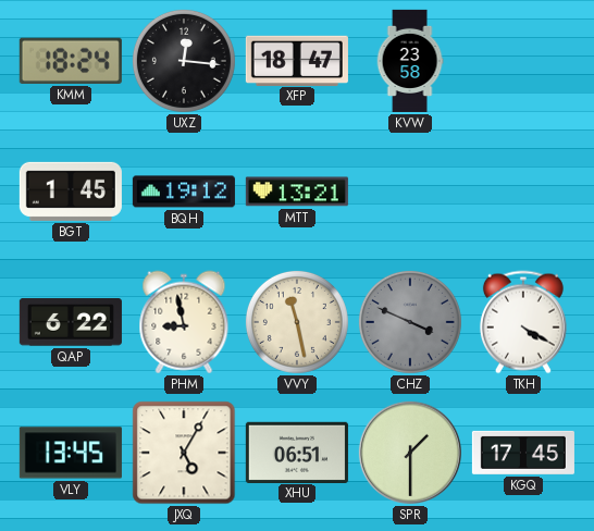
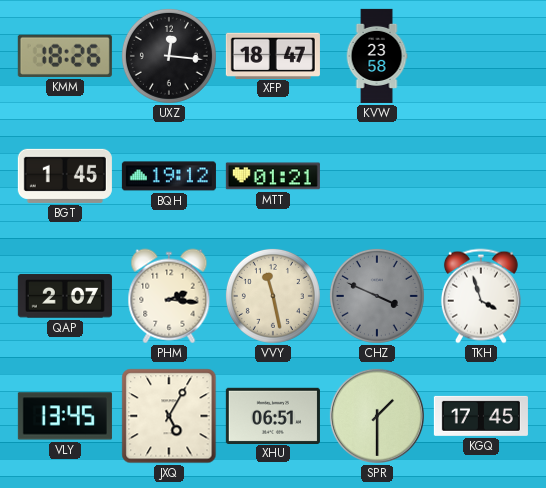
KMM: 18:24 -> 18:26 (65, 56)
MTT: 13:21 -> 01:21 (273, 176)
QAP: 6:22 -> 2:07 (65, 296)
PHM: 8:58 -> 2:16 (169, 296)
TKH: 4:20 -> 3:57 (481, 296)
